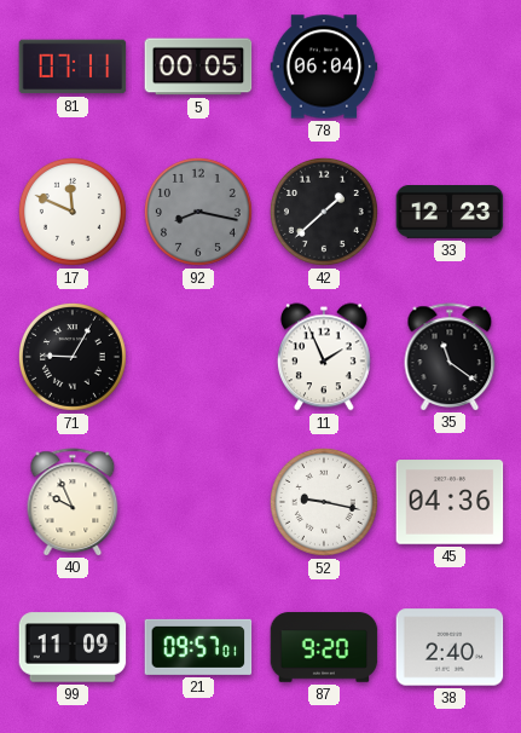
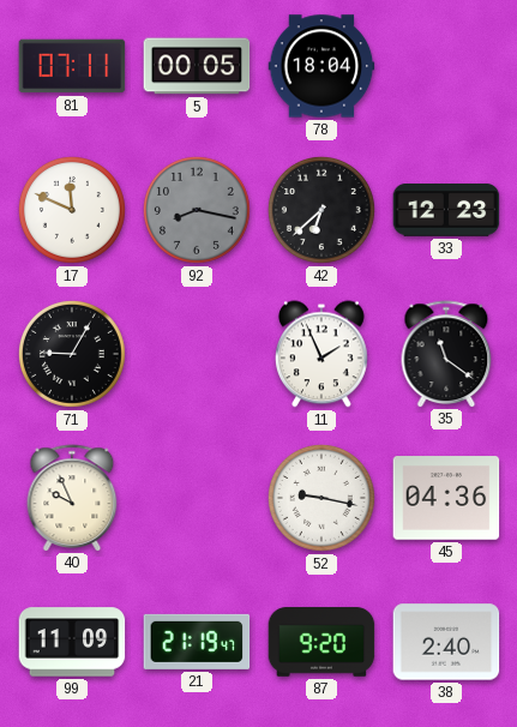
78: 06:04 -> 18:04 (321, 66)
42: 1:38 -> 6:38 (321, 210)
21: 09:57 -> 21:19 (197, 642)
